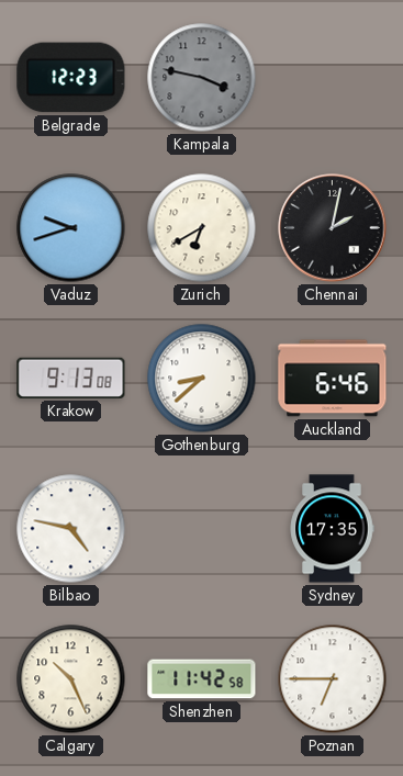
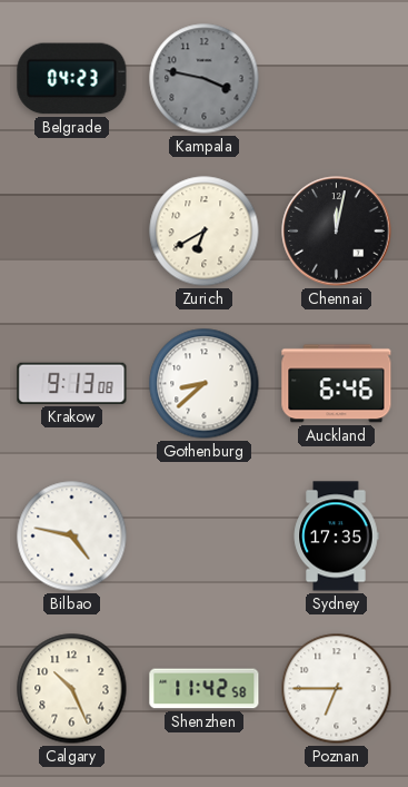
Belgrade: 12:23 -> 04:23 (72, 79)
Vaduz: 9:42 -> none (71, 228)
Chennai: 2:02 -> 12:02 (337, 232)
